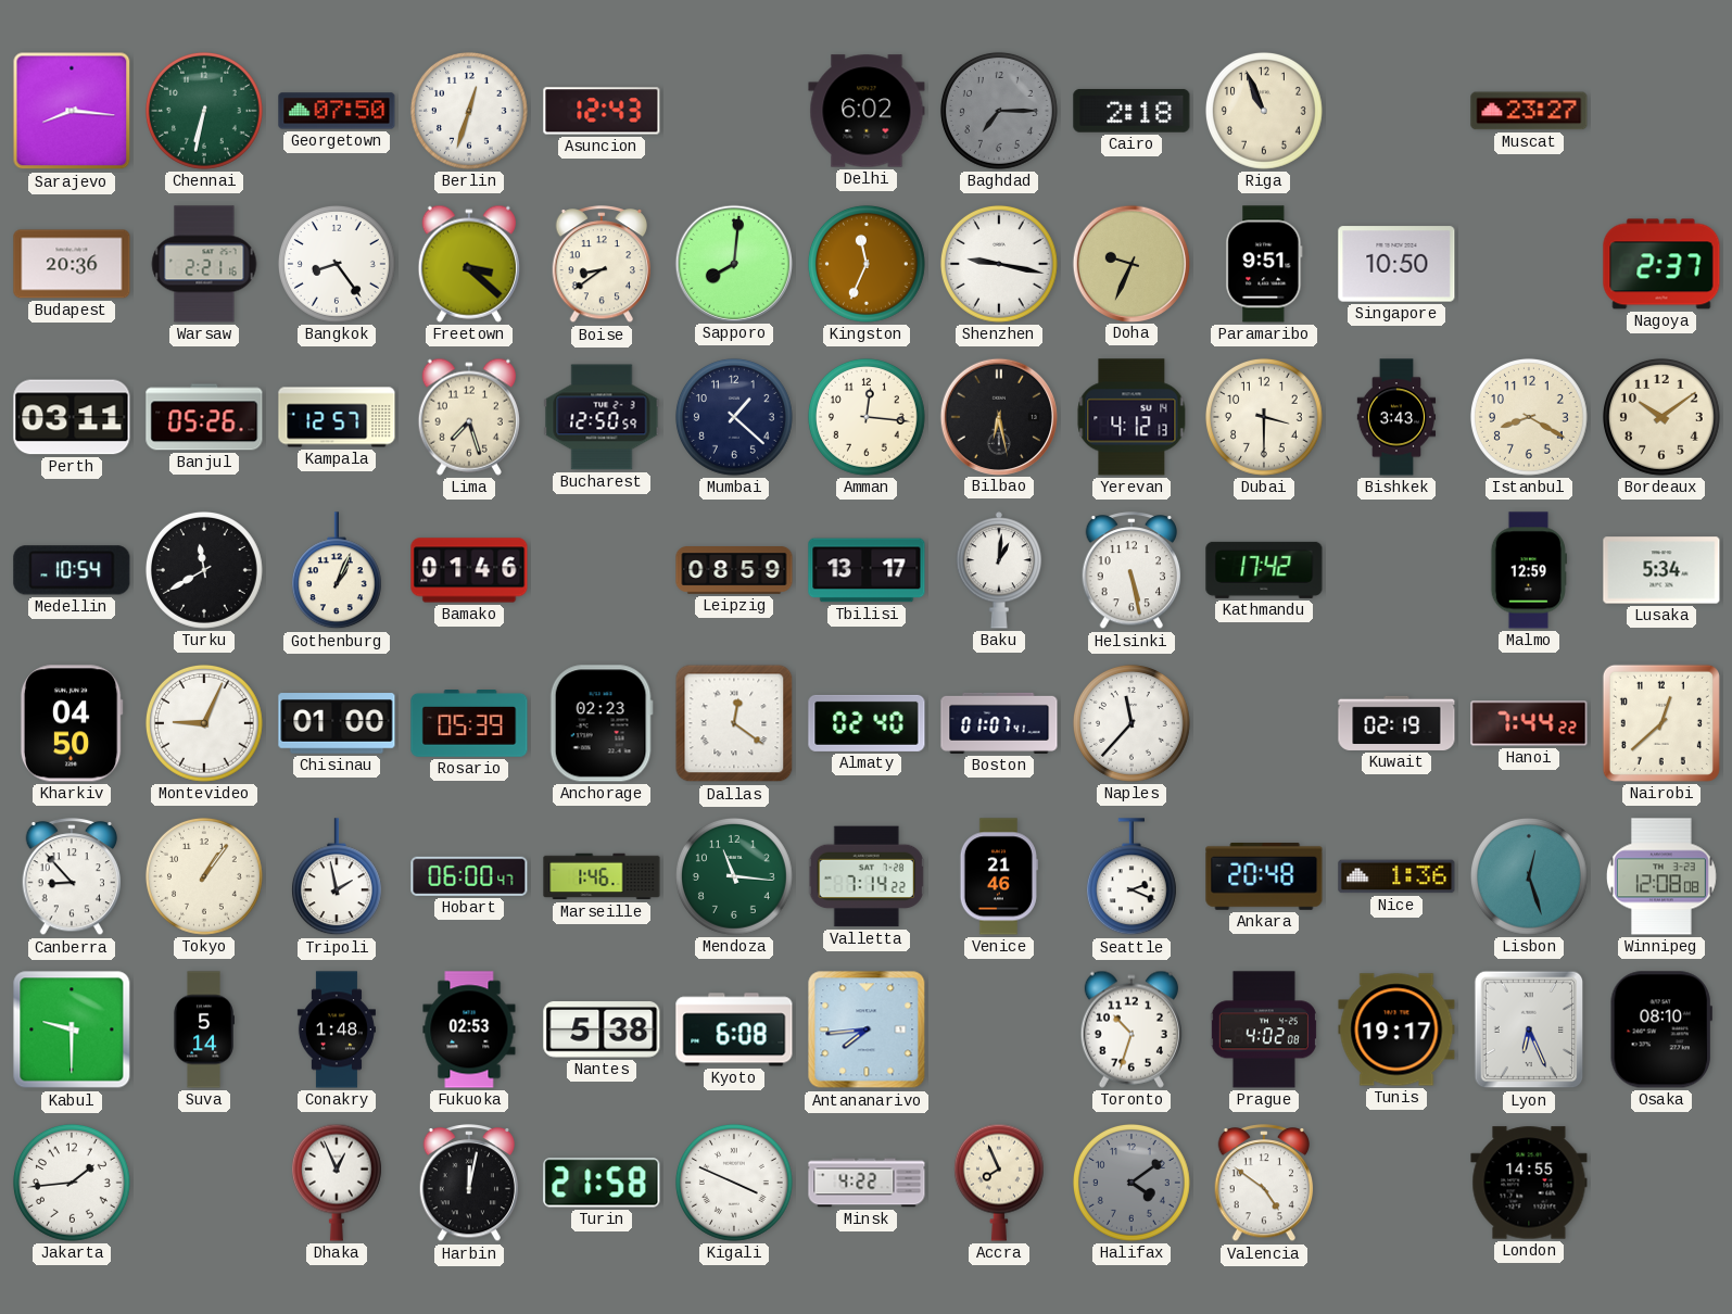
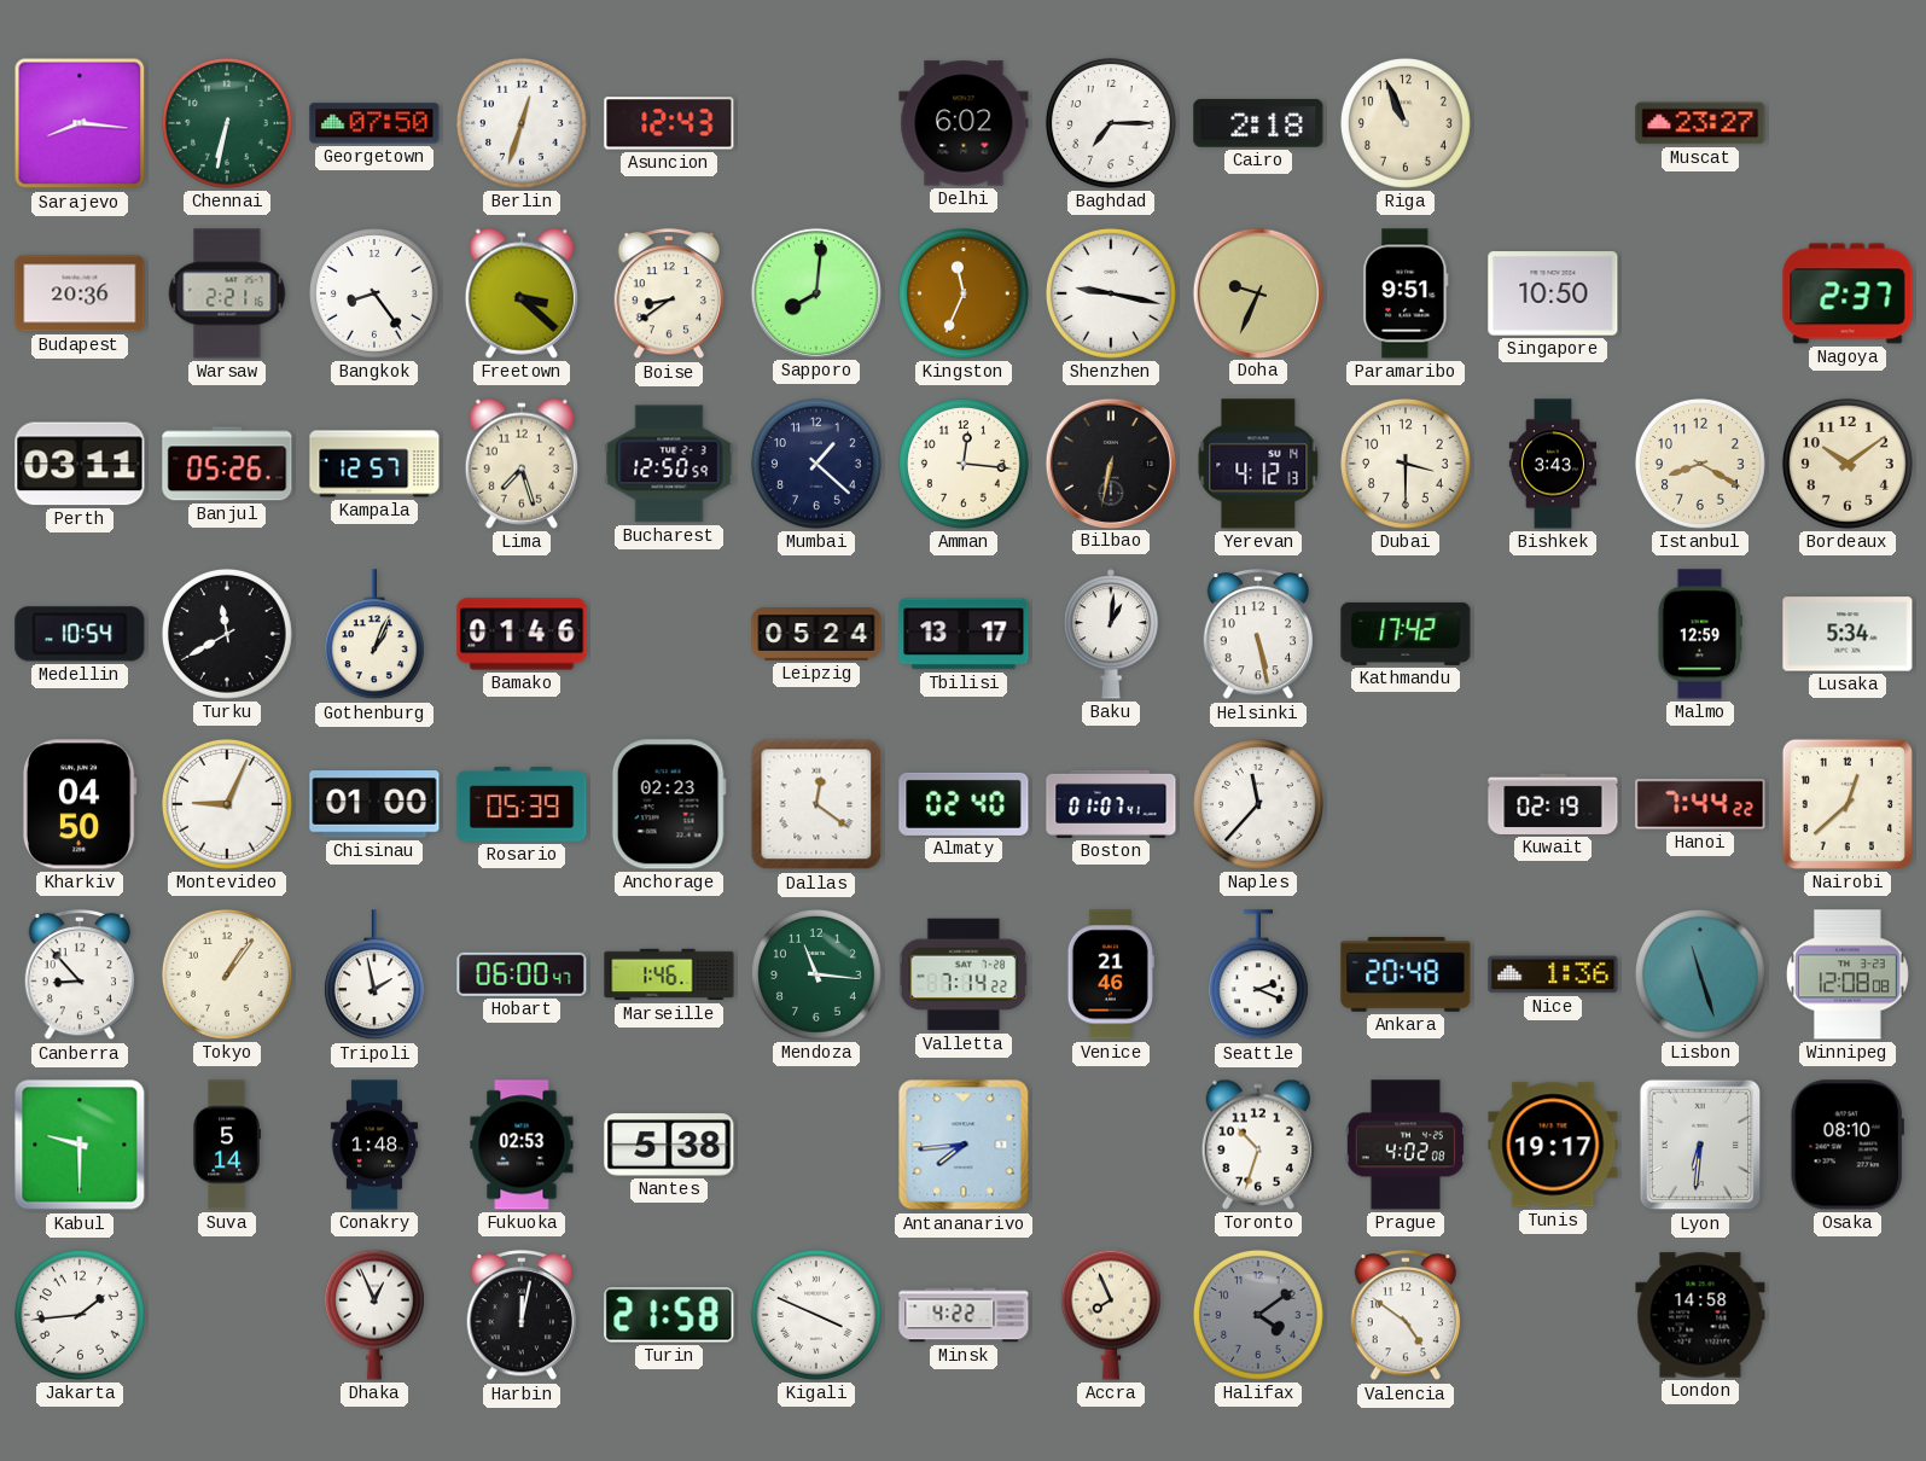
Baghdad dial: grey -> white (1111, 123)
Bilbao: 6:28 -> 6:32 (1110, 462)
Leipzig: 08:59 -> 05:24 (816, 634)
Lisbon: 12:27 -> 11:27 (1700, 974)
Kyoto: 6:08 -> none (734, 1029)
Lyon: 6:26 -> 6:31 (1700, 1145)
London: 14:55 -> 14:58 (1700, 1315)
